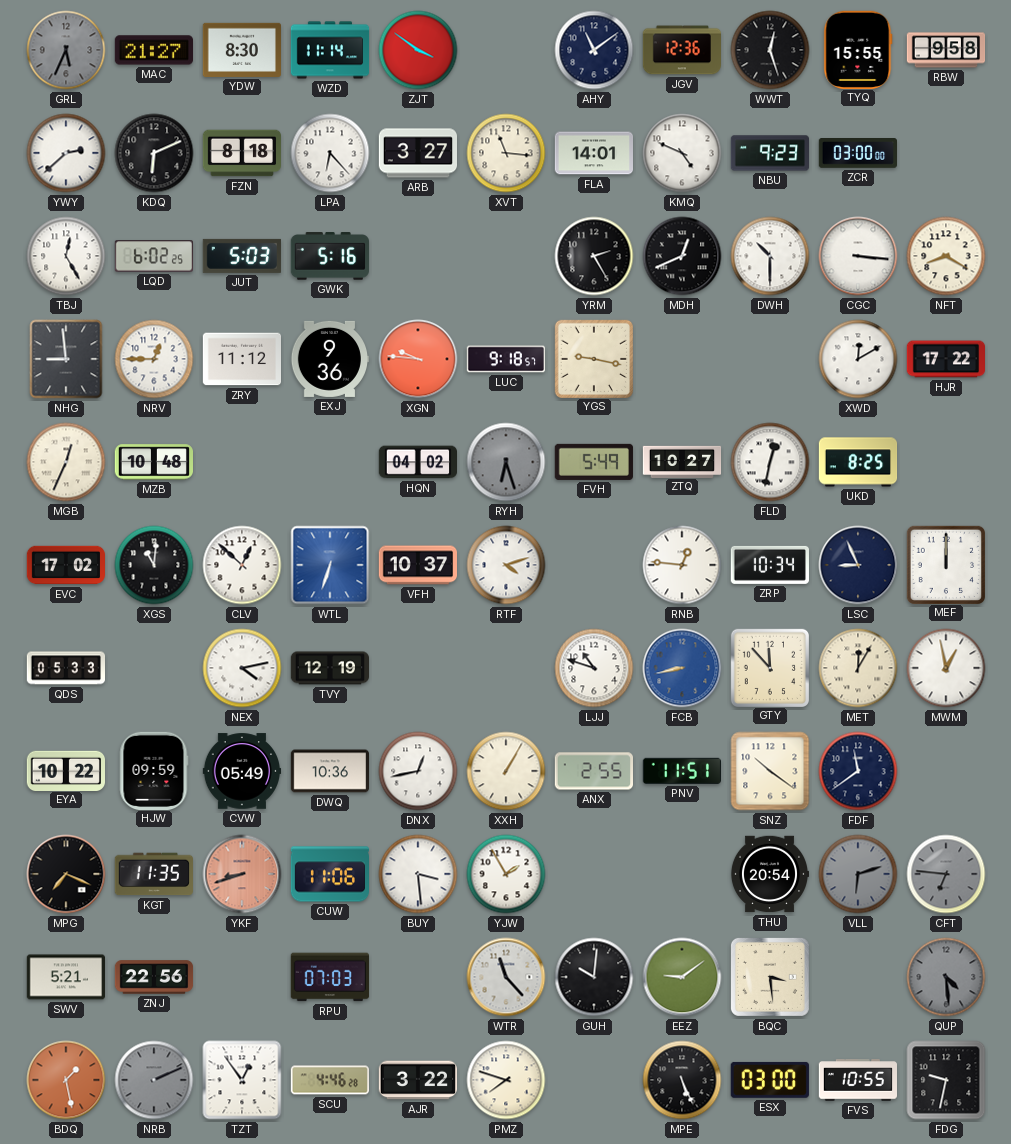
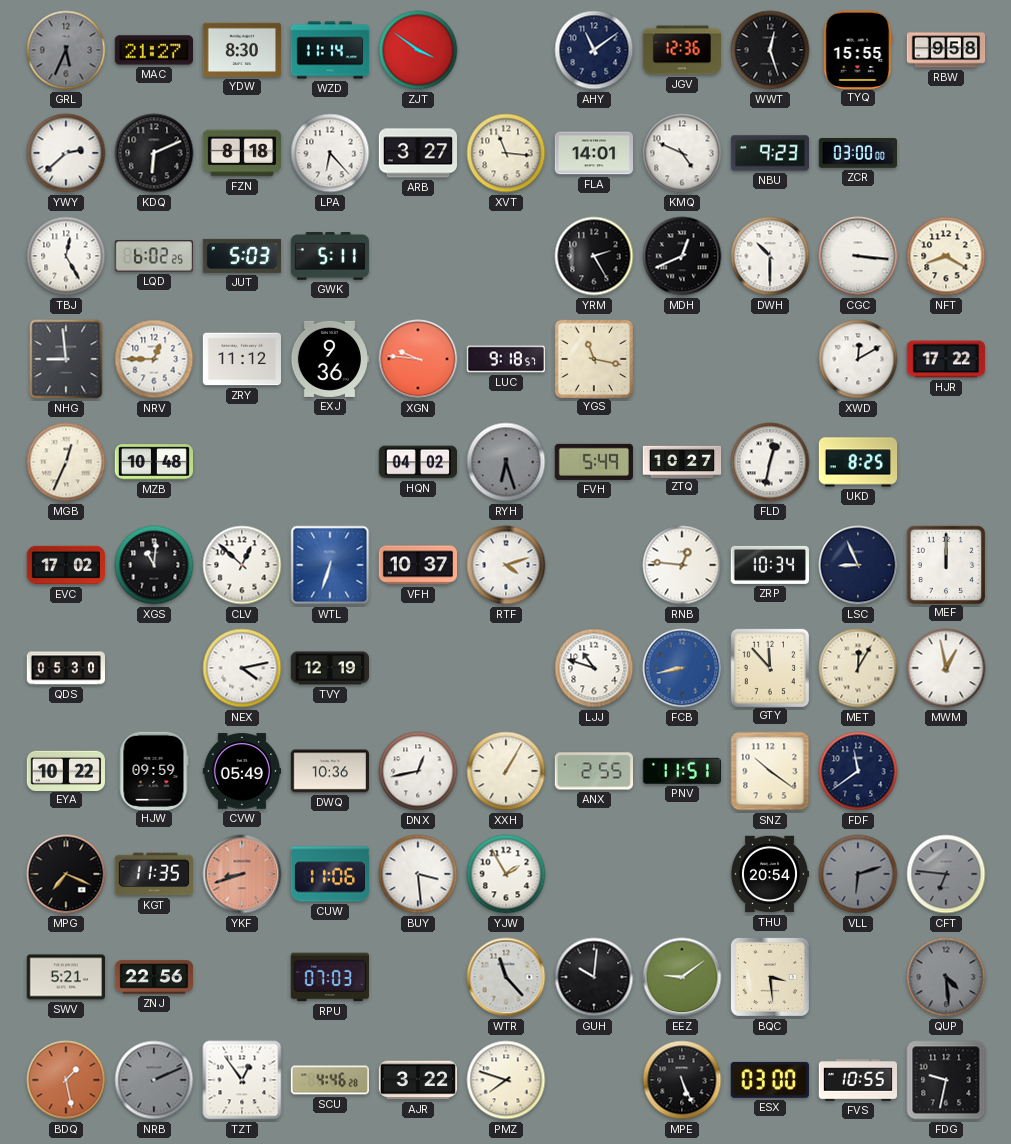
GWK: 5:16 -> 5:11 (330, 256)
YGS: 9:17 -> 11:17 (593, 358)
QDS: 05:33 -> 05:30 (65, 668)
